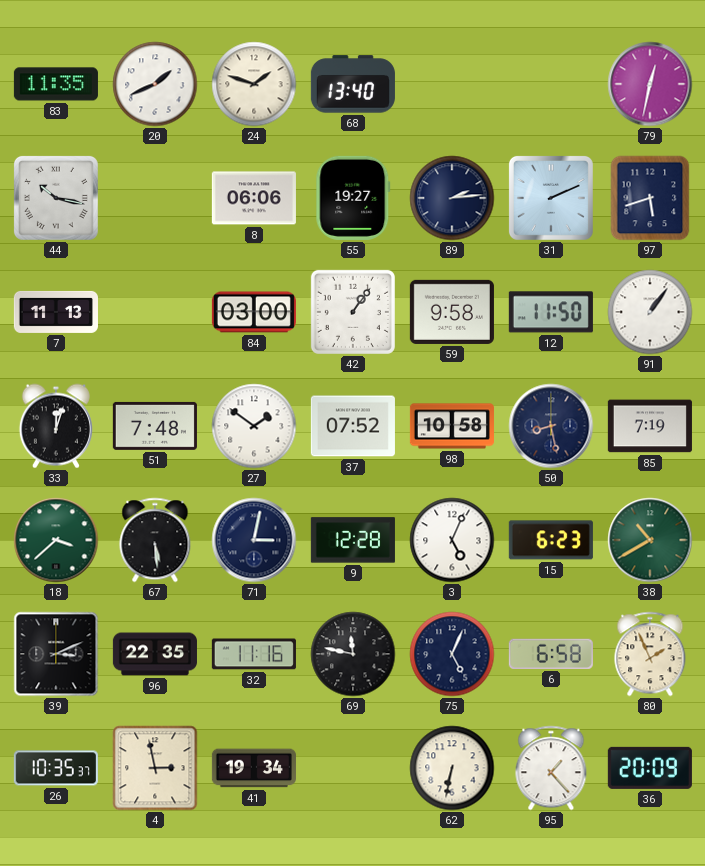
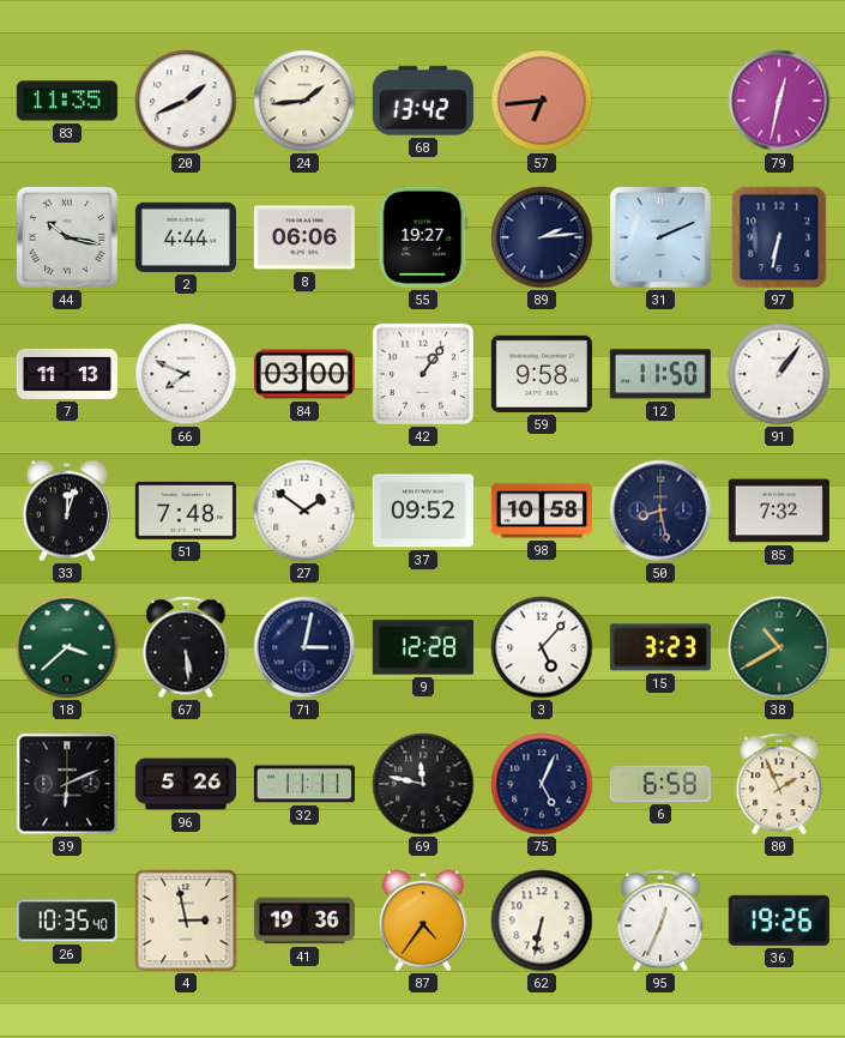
24: 1:48 -> 1:44 (304, 101)
68: 13:40 -> 13:42 (423, 101)
57: none -> 6:44 (542, 101)
2: none -> 4:44 (186, 237)
97: 5:42 -> 6:32 (779, 237)
66: none -> 7:49 (186, 374)
37: 07:52 -> 09:52 (423, 511)
85: 7:19 -> 7:32 (779, 511)
3: 5:04 -> 5:07 (542, 647)
15: 6:23 -> 3:23 (660, 647)
39: 3:11 -> 6:11 (67, 784)
96: 22:35 -> 5:26 (186, 784)
32: 11:16 -> 11:11 (304, 784)
26: 10:35:37 -> 10:35:40 (67, 921)
41: 19:34 -> 19:36 (304, 921)
87: none -> 4:36 (423, 921)
95: 1:23 -> 12:34 (660, 921)
36: 20:09 -> 19:26 (779, 921)
